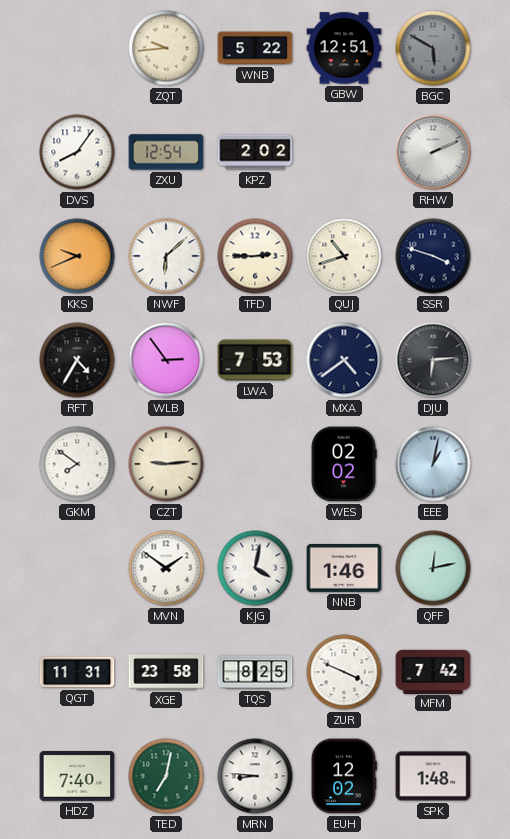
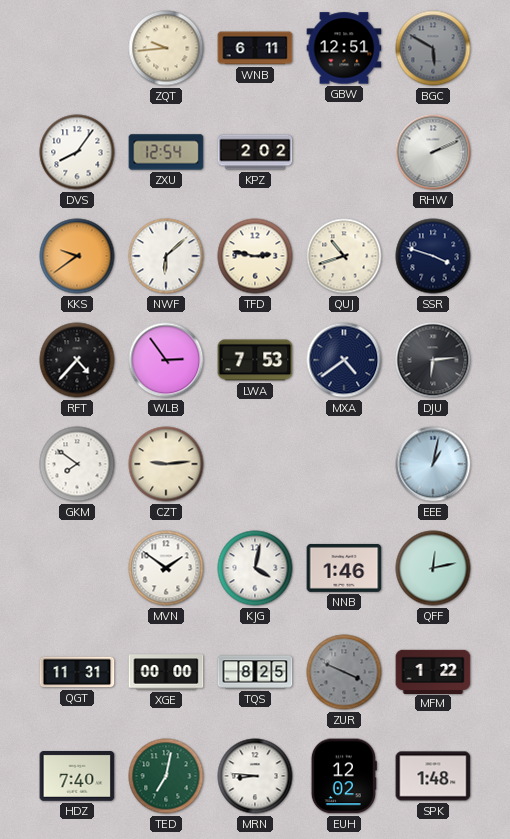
WNB: 5:22 -> 6:11 (255, 48)
KKS: 9:41 -> 9:39 (77, 256)
TFD: 2:45 -> 2:47 (255, 256)
RFT: 4:35 -> 4:37 (77, 360)
WES: 02:02 -> none (344, 464)
XGE: 23:58 -> 00:00 (166, 672)
ZUR dial: white -> grey (344, 672)
MFM: 7:42 -> 1:22 (433, 671)
